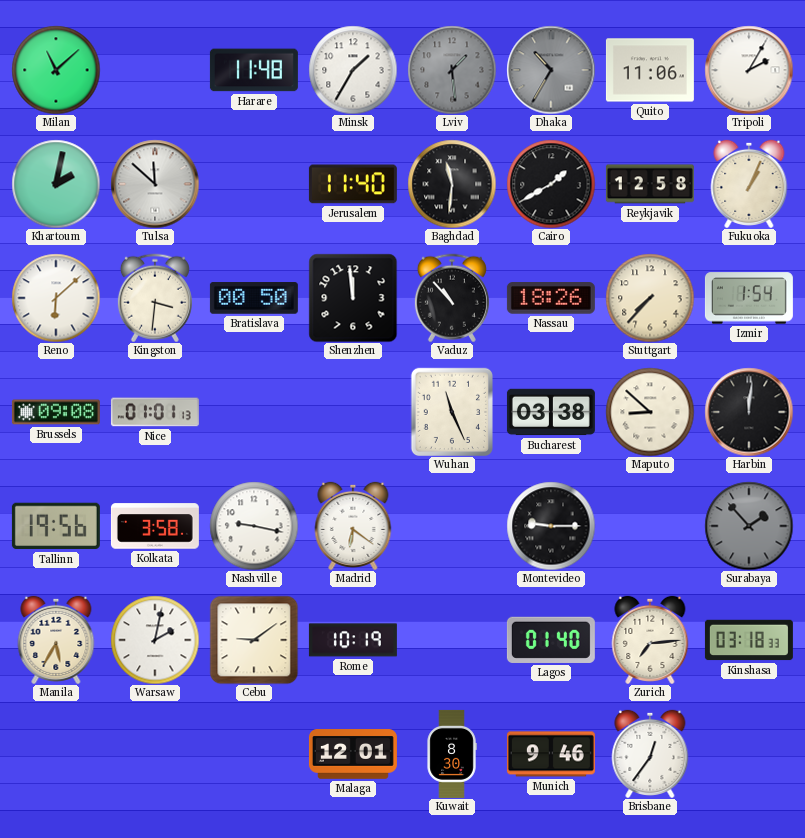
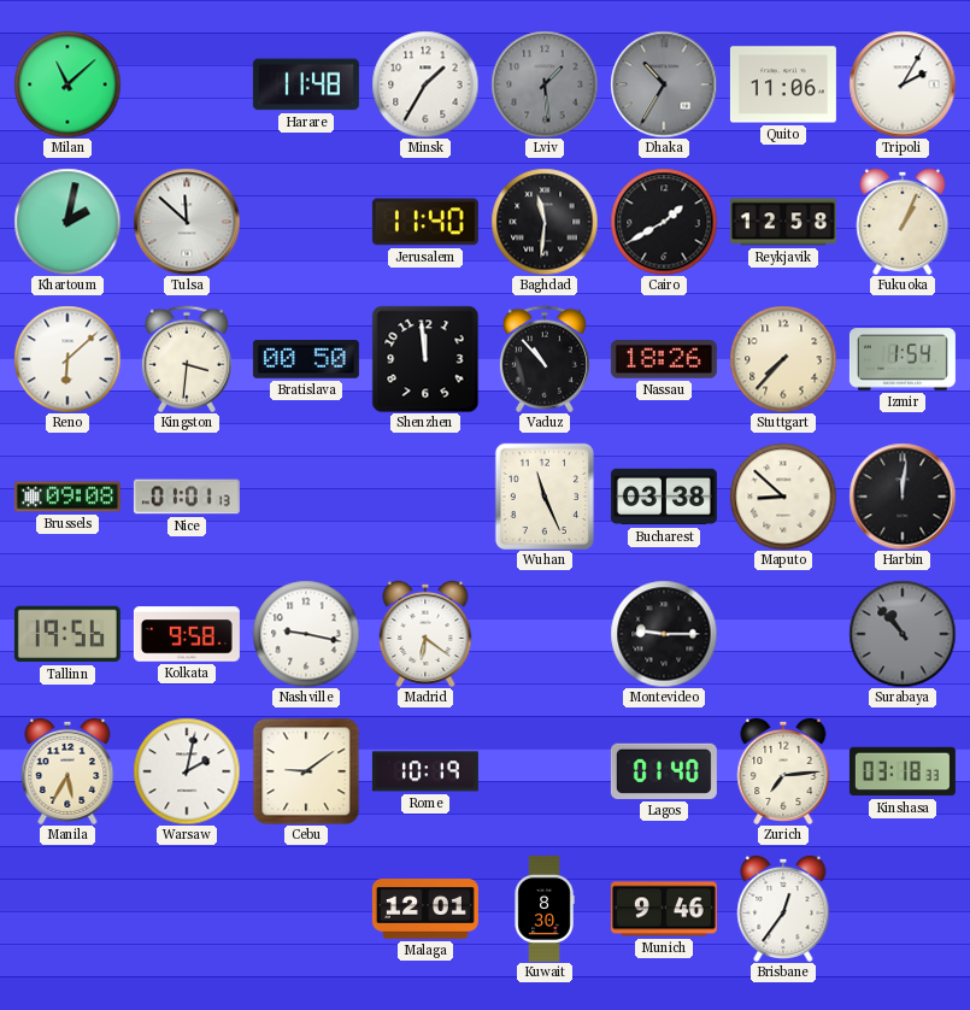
Kolkata: 3:58 -> 9:58 (187, 634)
Surabaya: 1:53 -> 10:53 (903, 634)
